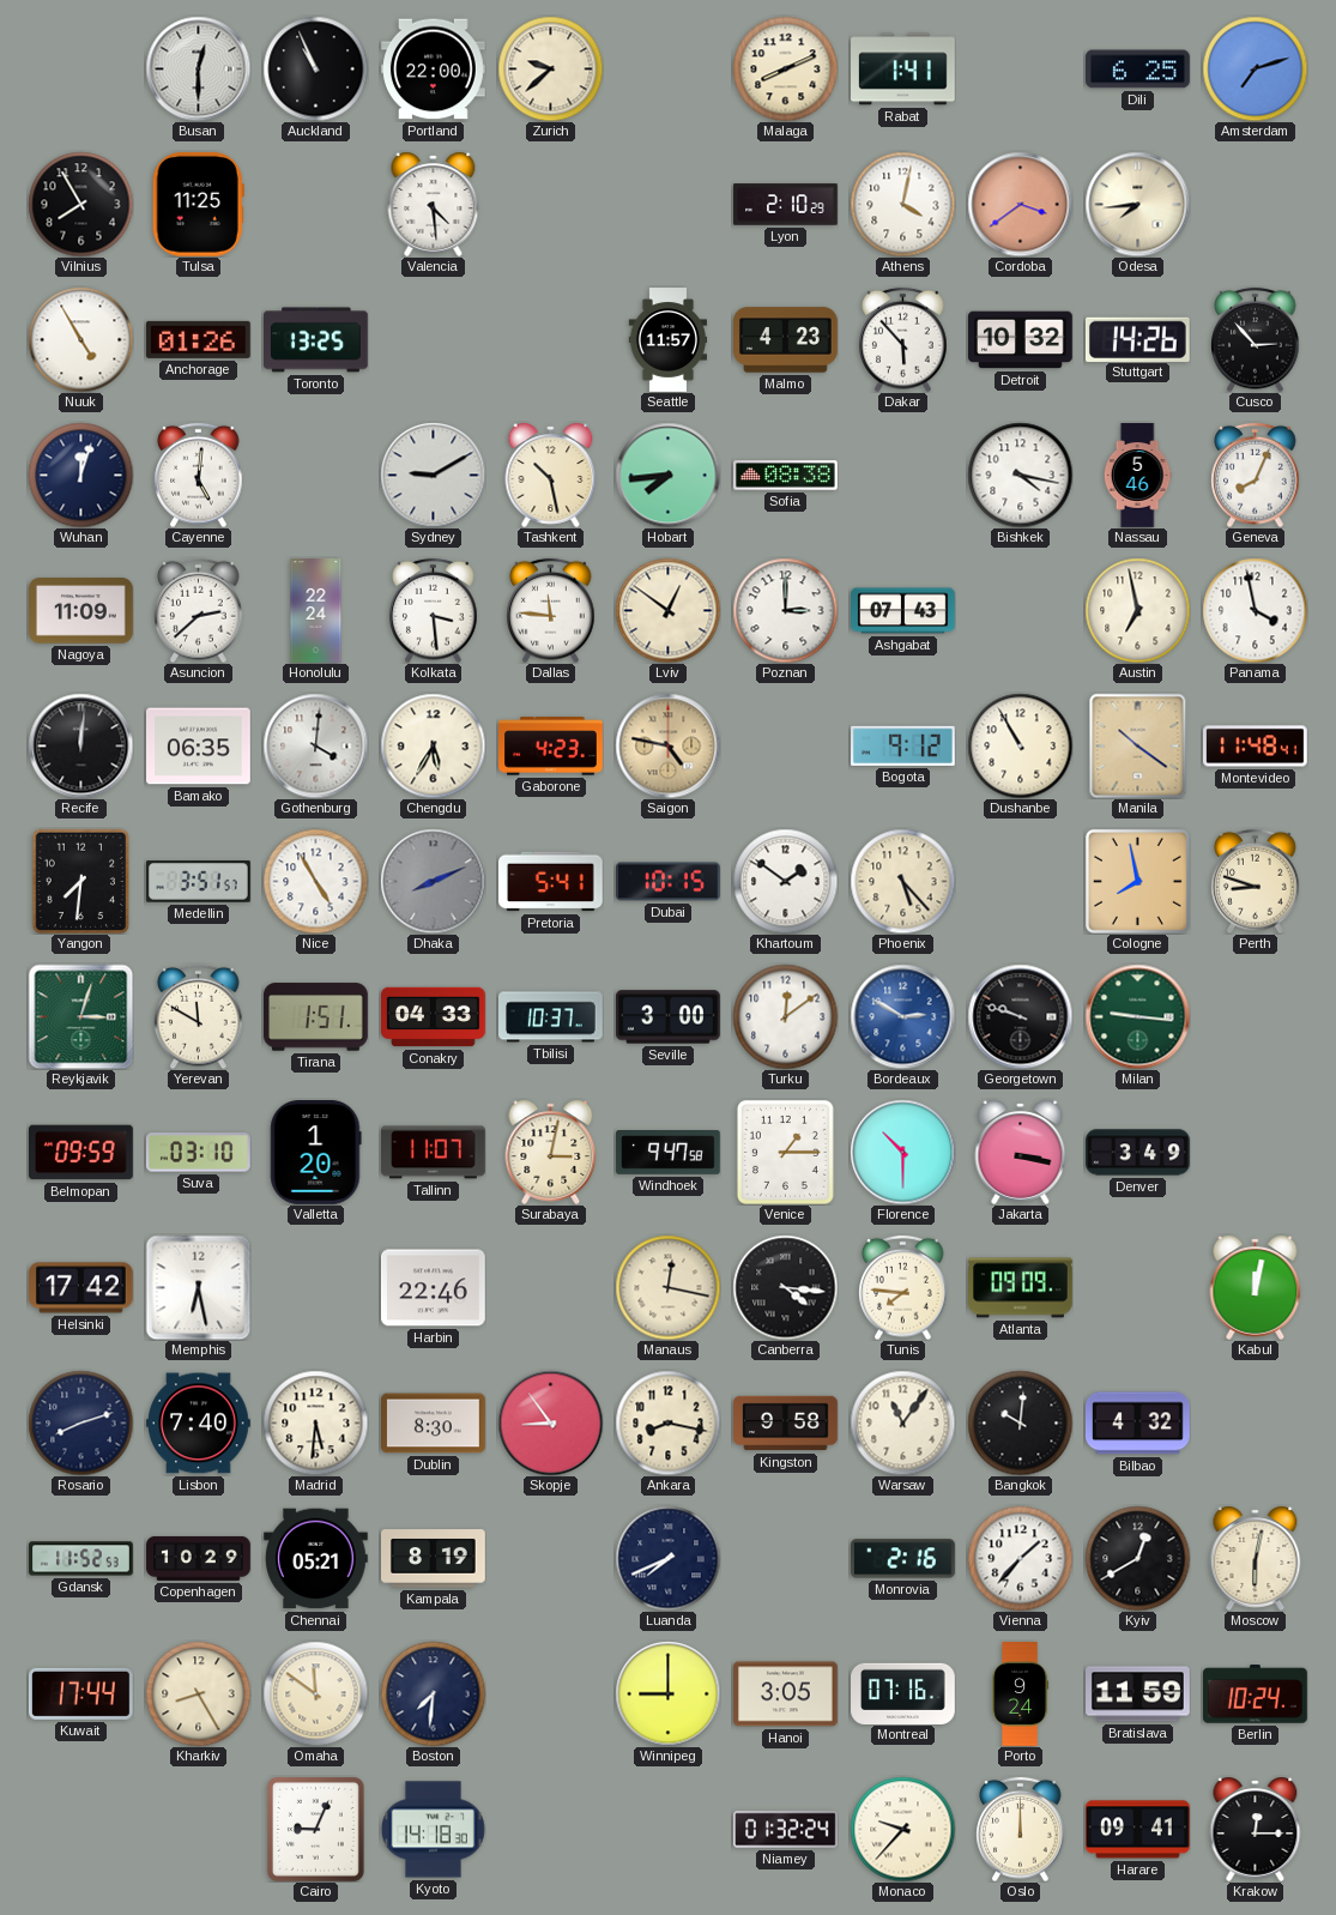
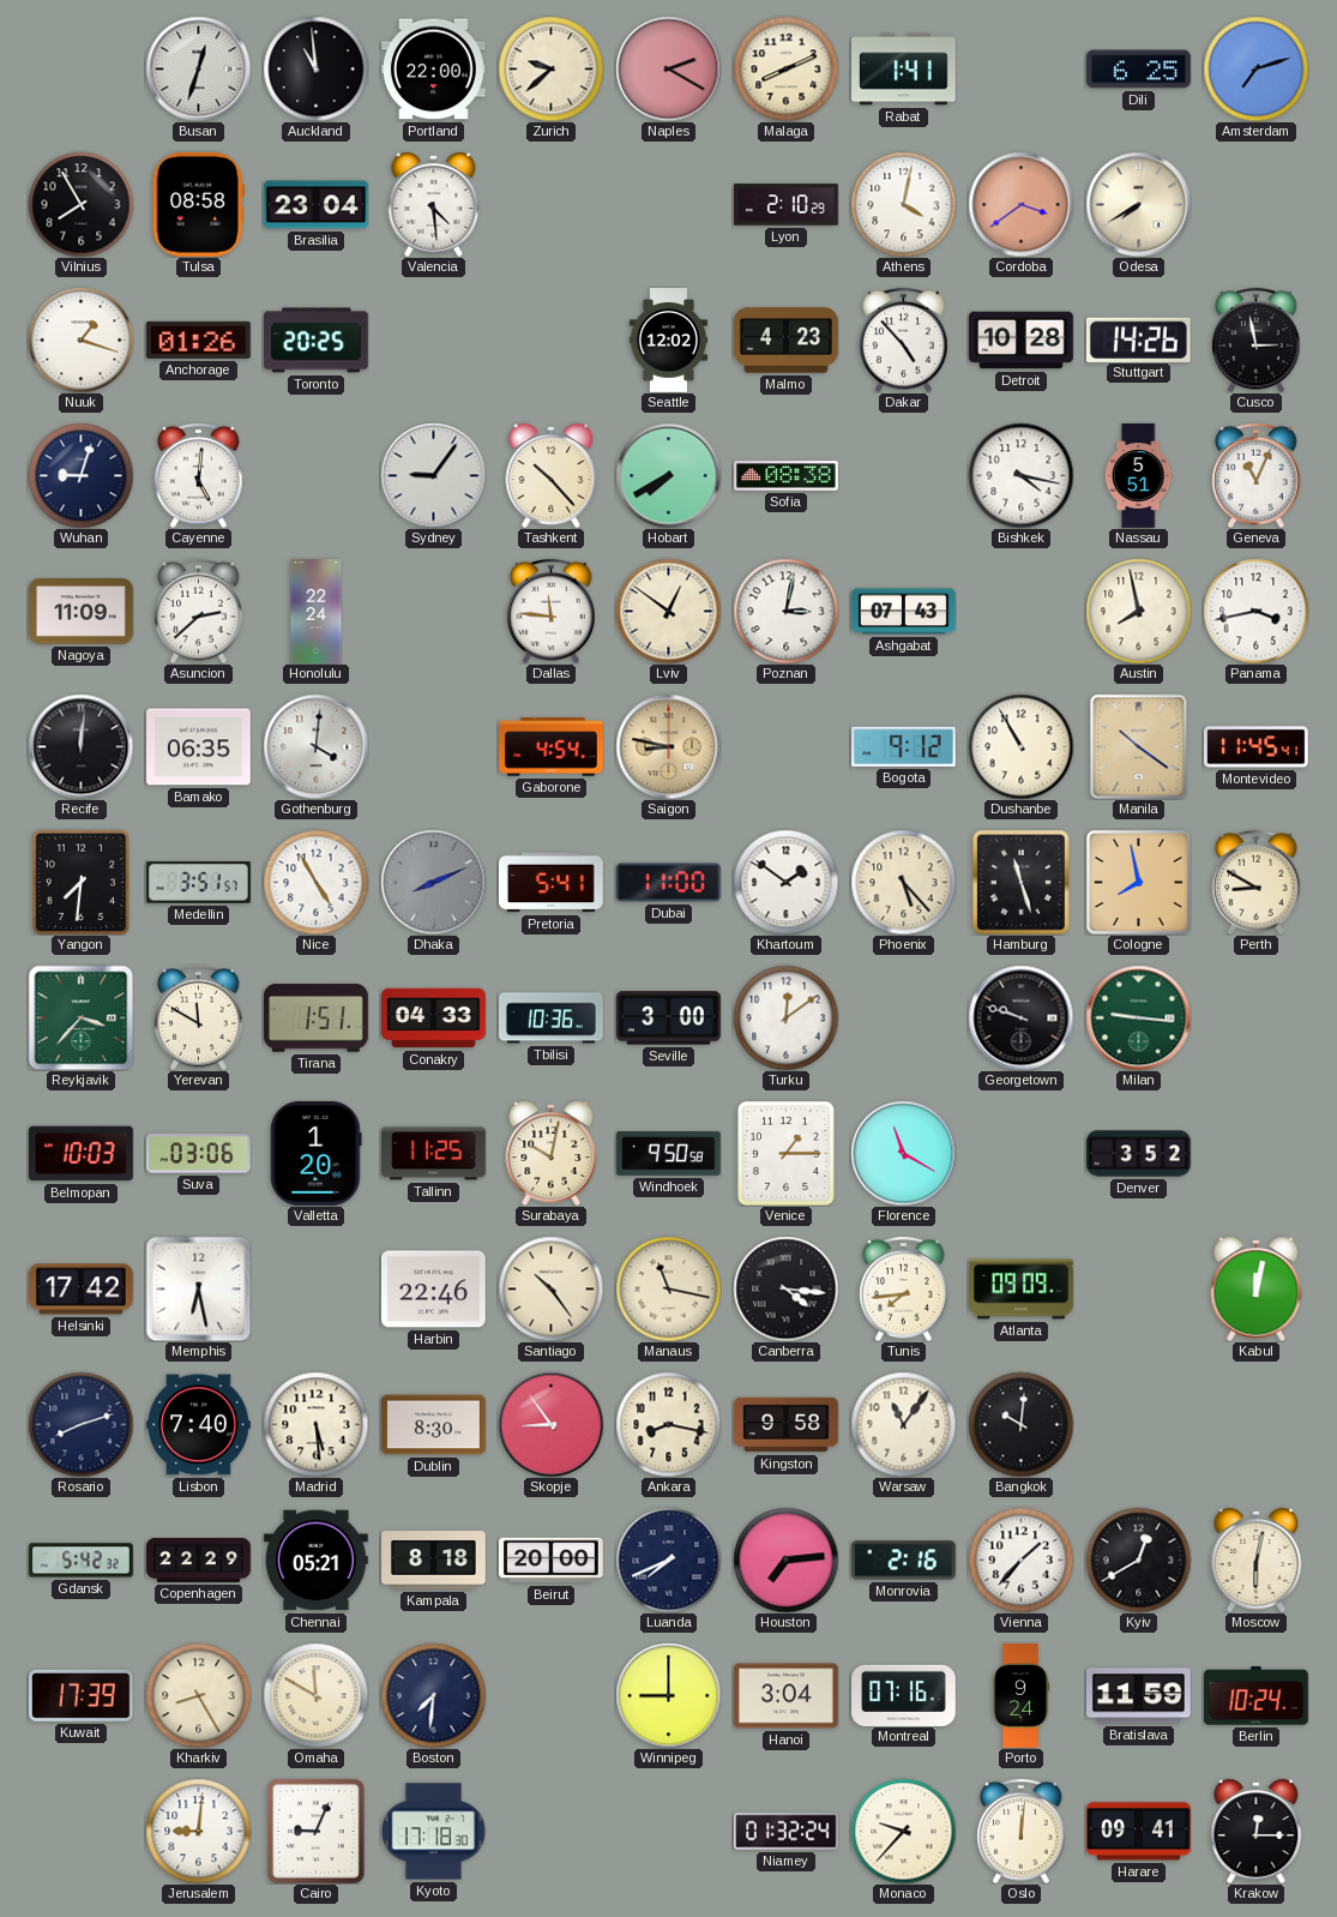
Busan: 12:30 -> 12:33 (198, 68)
Auckland: 10:56 -> 10:59 (315, 68)
Naples: none -> 2:20 (668, 68)
Tulsa: 11:25 -> 08:58 (198, 204)
Brasilia: none -> 23:04 (317, 205)
Odesa: 7:44 -> 7:40 (1138, 204)
Nuuk: 4:55 -> 1:18 (80, 339)
Toronto: 13:25 -> 20:25 (317, 341)
Seattle: 11:57 -> 12:02 (668, 341)
Dakar: 5:53 -> 4:53 (904, 339)
Detroit: 10:32 -> 10:28 (1022, 341)
Cusco: 2:53 -> 2:58 (1257, 339)
Wuhan: 12:03 -> 9:03 (80, 475)
Sydney: 9:10 -> 9:06 (433, 475)
Tashkent: 10:28 -> 10:23 (552, 475)
Hobart: 7:44 -> 7:40 (668, 475)
Nassau: 5:46 -> 5:51 (1138, 476)
Geneva: 8:04 -> 11:04 (1257, 475)
Kolkata: 3:29 -> none (434, 610)
Poznan: 3:00 -> 3:02 (785, 611)
Austin: 6:58 -> 7:58 (1138, 611)
Panama: 3:58 -> 3:43 (1255, 611)
Chengdu: 5:35 -> none (433, 745)
Gaborone: 4:23 -> 4:54 (552, 747)
Saigon: 4:47 -> 8:47 (668, 746)
Montevideo: 11:48 -> 11:45 (1257, 747)
Dubai: 10:15 -> 11:00 (669, 883)
Hamburg: none -> 11:27 (1020, 882)
Perth: 8:48 -> 8:50 (1257, 882)
Reykjavik: 3:03 -> 3:37 (80, 1017)
Tbilisi: 10:37 -> 10:36 (552, 1018)
Bordeaux: 2:50 -> none (902, 1016)
Belmopan: 09:59 -> 10:03 (82, 1154)
Suva: 03:10 -> 03:06 (198, 1154)
Tallinn: 11:07 -> 11:25 (434, 1154)
Surabaya: 3:02 -> 10:02 (552, 1153)
Windhoek: 9:47 -> 9:50 (669, 1154)
Florence: 10:30 -> 11:20 (903, 1153)
Jakarta: 3:17 -> none (1021, 1152)
Denver: 3:49 -> 3:52 (1139, 1154)
Santiago: none -> 10:24 (550, 1288)
Manaus: 12:17 -> 11:17 (668, 1288)
Tunis: 7:46 -> 7:44 (904, 1288)
Madrid: 5:31 -> 5:29 (315, 1424)
Bilbao: 4:32 -> none (1138, 1424)
Gdansk: 11:52 -> 5:42 (82, 1561)
Copenhagen: 10:29 -> 22:29 (199, 1560)
Kampala: 8:19 -> 8:18 (434, 1561)
Beirut: none -> 20:00 (552, 1561)
Houston: none -> 7:14 (785, 1560)
Kuwait: 17:44 -> 17:39 (82, 1695)
Omaha: 11:51 -> 11:50 (315, 1695)
Hanoi: 3:05 -> 3:04 (787, 1696)
Jerusalem: none -> 9:01 (198, 1831)
Kyoto: 14:18 -> 17:18 (433, 1832)
Oslo: 12:00 -> 12:01 (1022, 1831)
